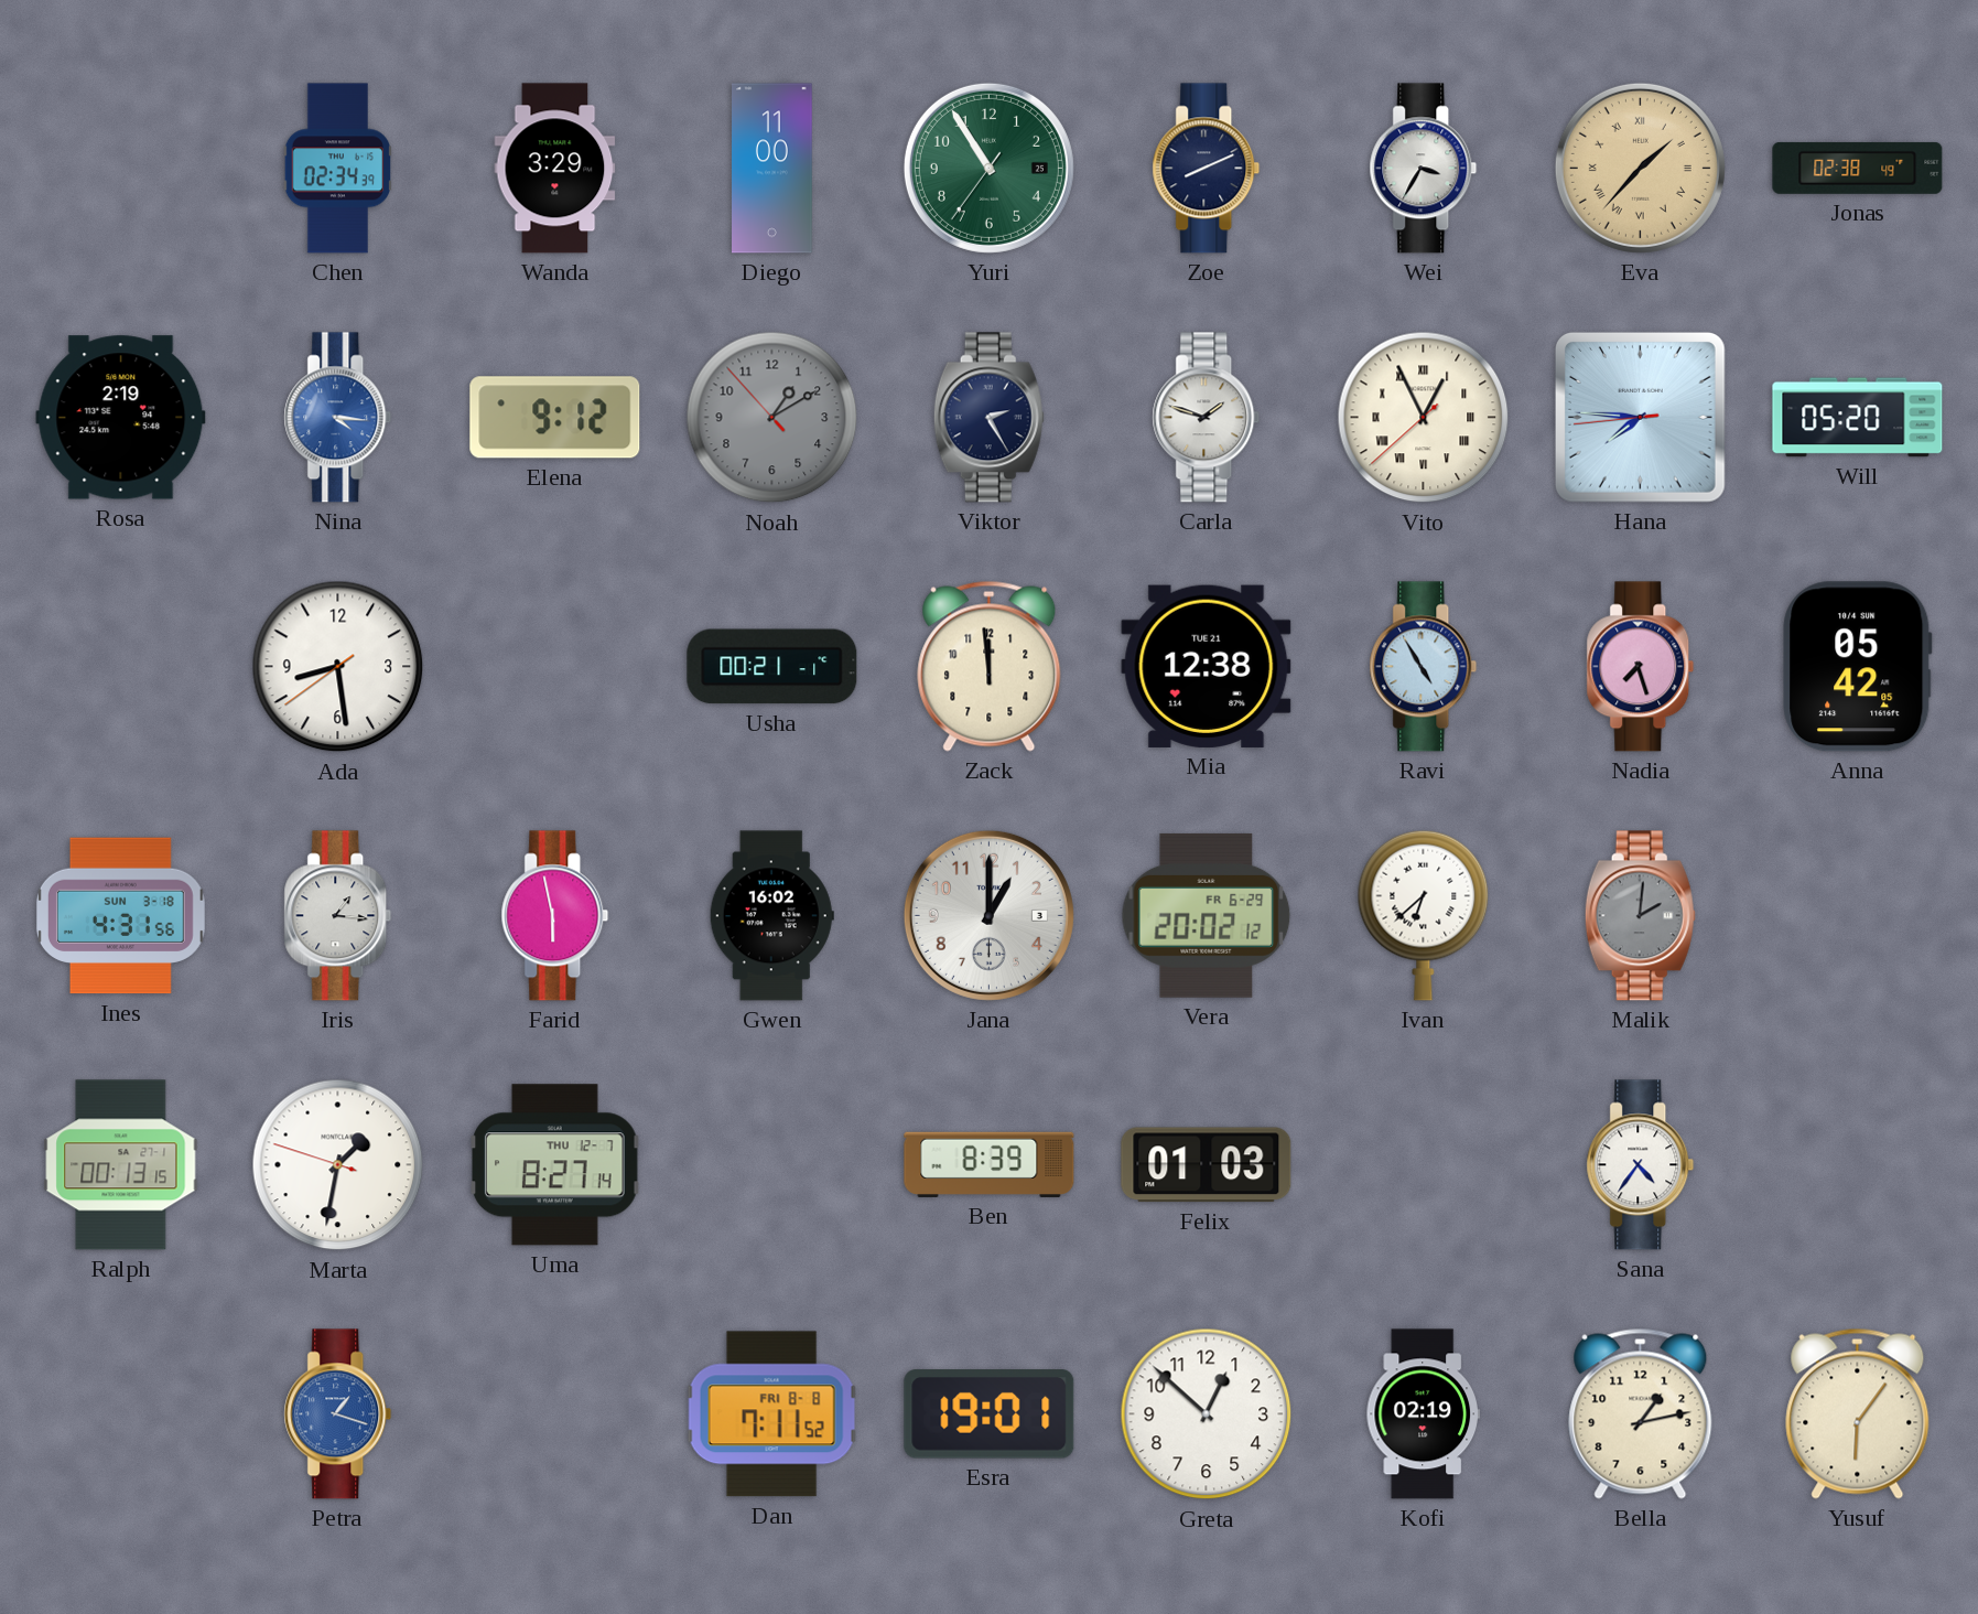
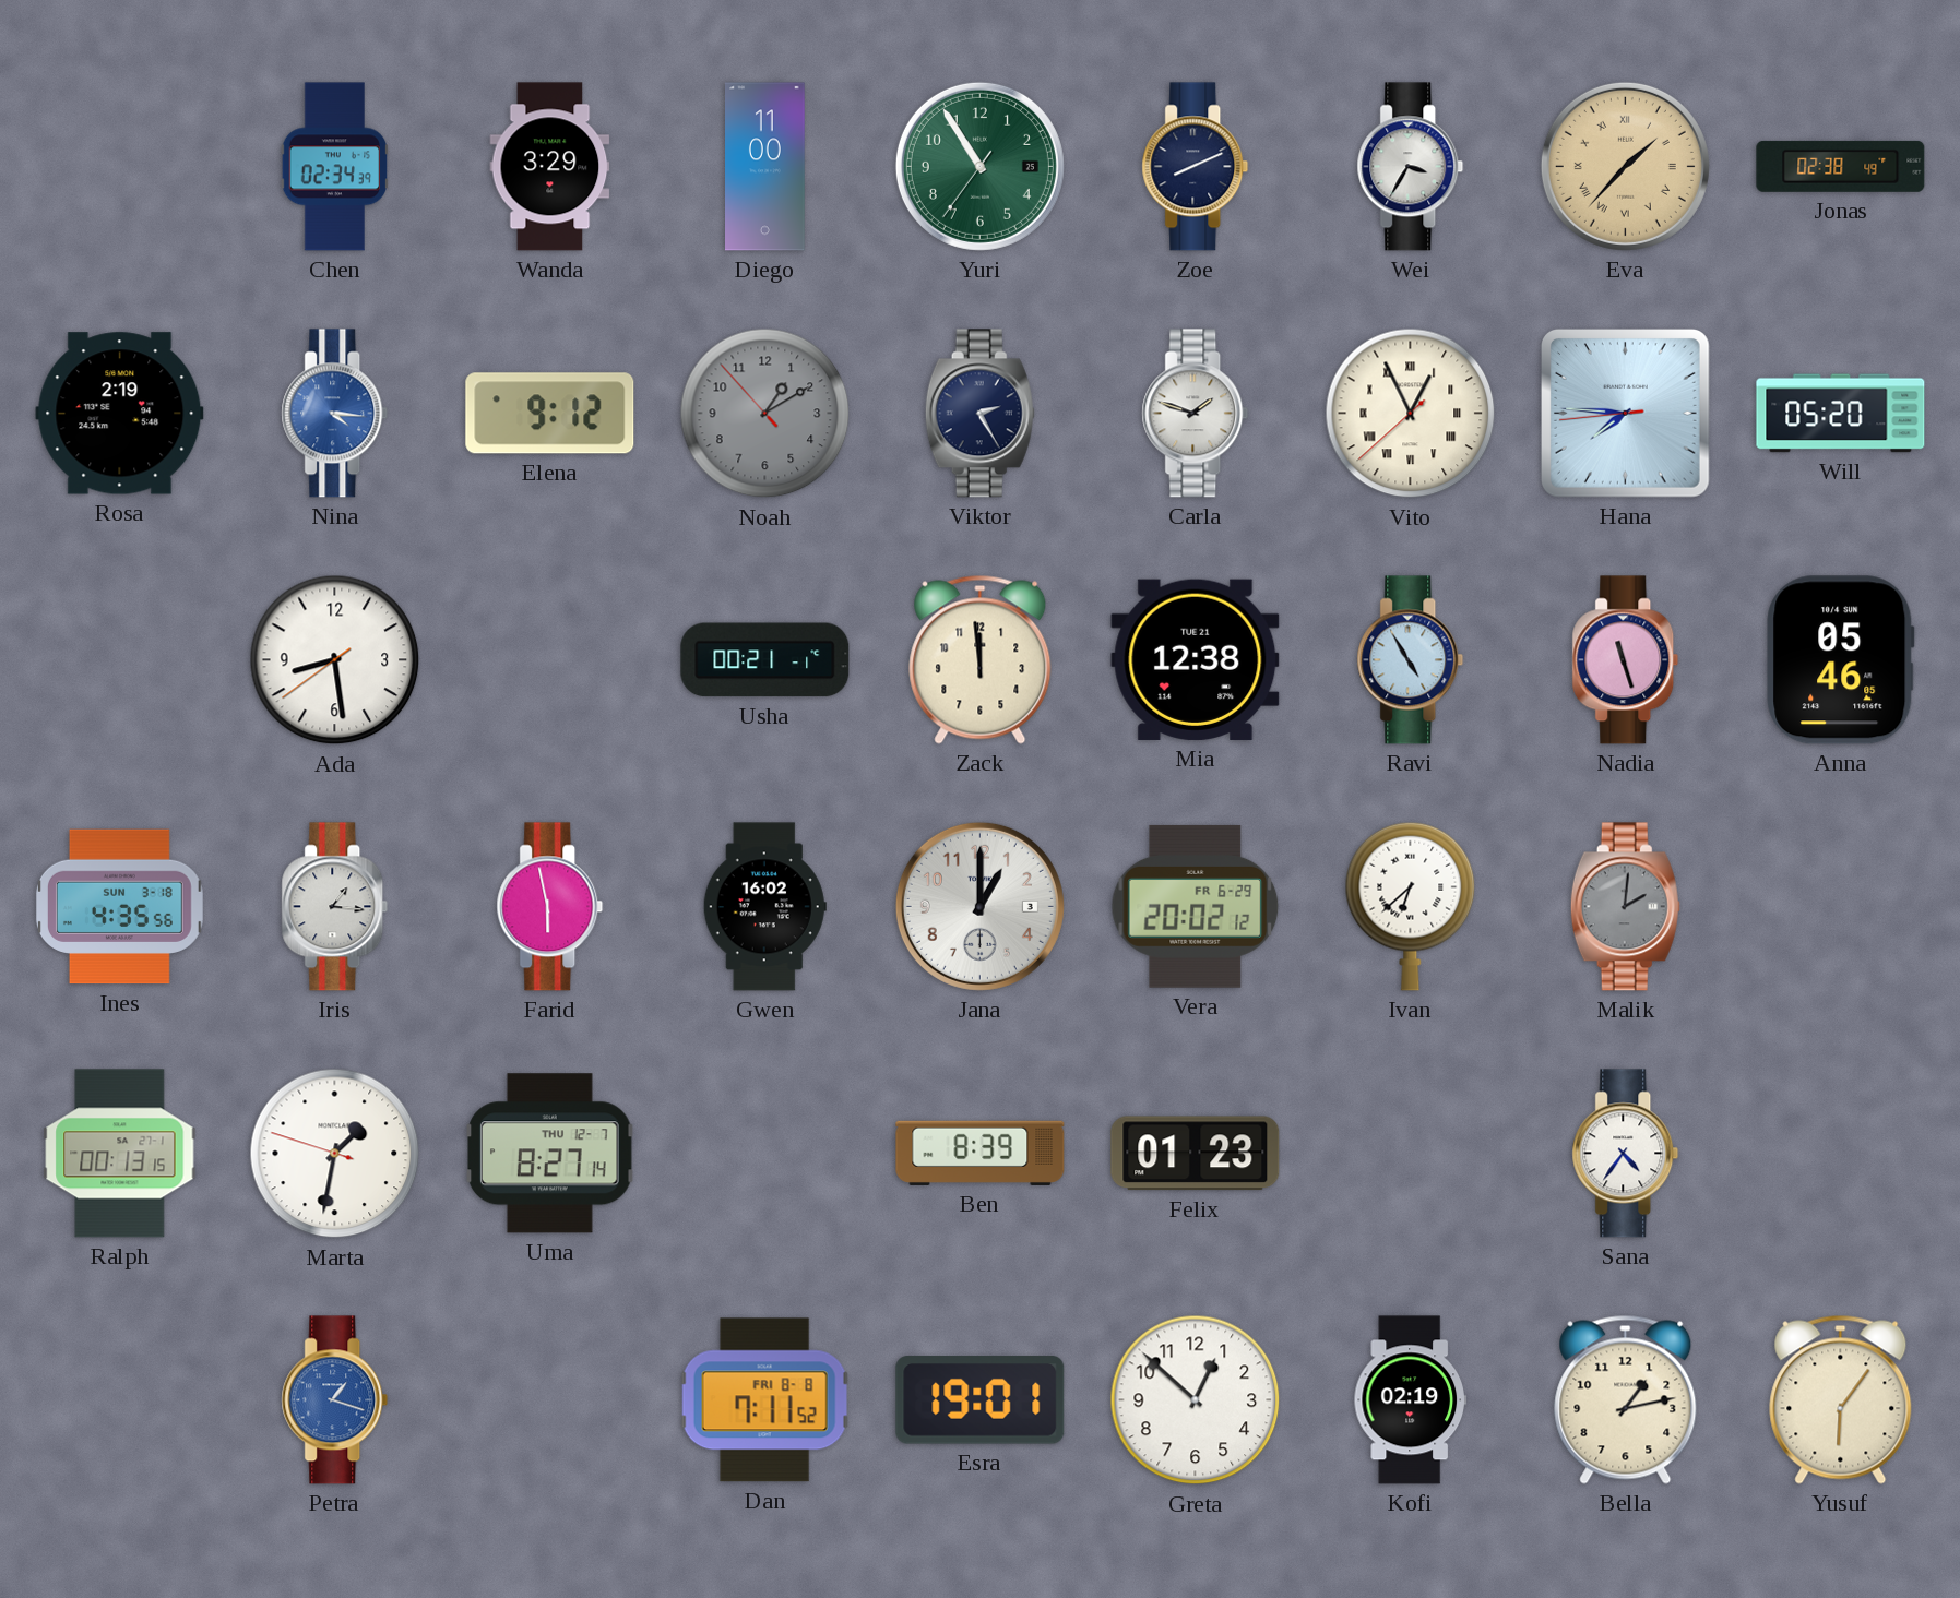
Nadia: 7:27 -> 11:27 (1626, 660)
Anna: 05:42 -> 05:46 (1841, 660)
Ines: 4:31 -> 4:35 (119, 907)
Felix: 01:03 -> 01:23 (1196, 1154)
